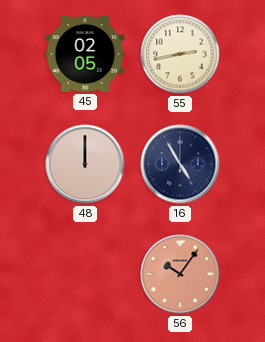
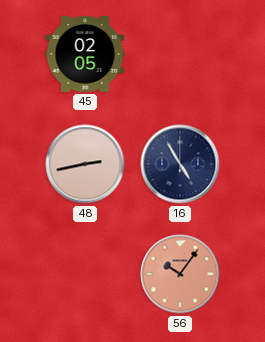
55: 2:43 -> none (180, 54)
48: 12:00 -> 2:43 (85, 164)
